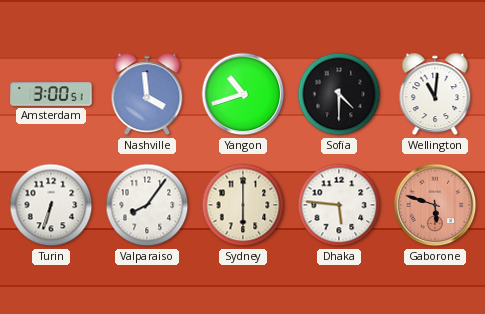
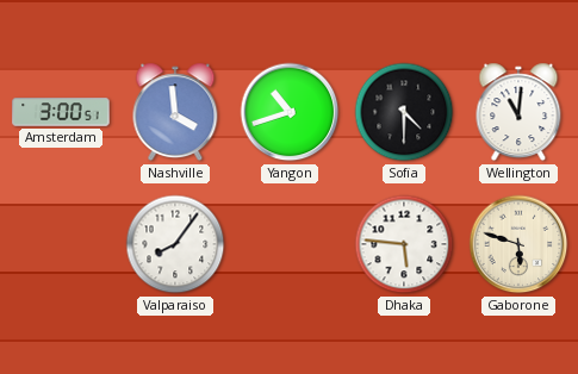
Turin: 6:33 -> none (51, 205)
Sydney: 6:00 -> none (243, 205)
Gaborone dial: salmon -> cream (518, 244)
